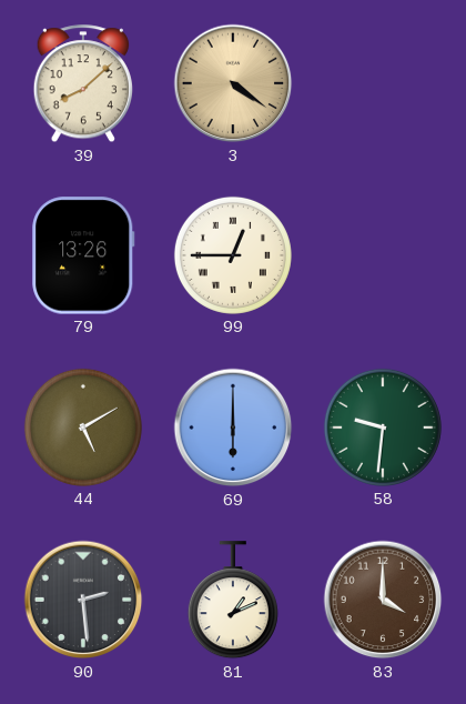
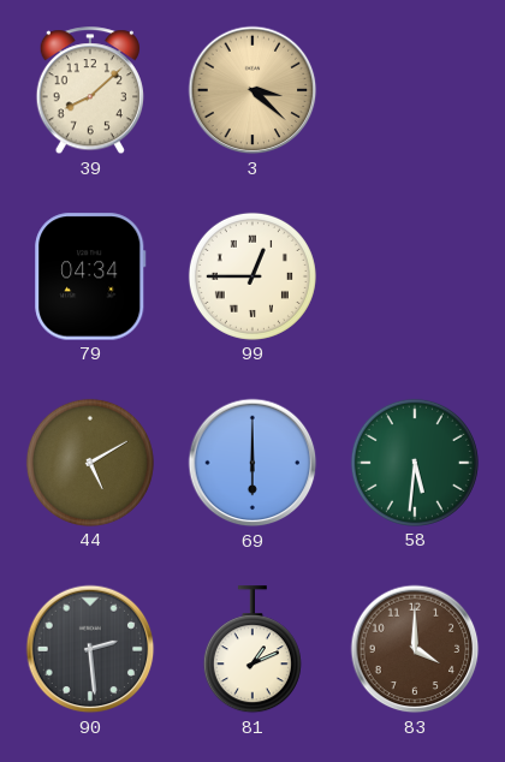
3: 4:21 -> 3:22 (252, 90)
79: 13:26 -> 04:34 (90, 276)
58: 9:31 -> 5:31 (415, 463)
